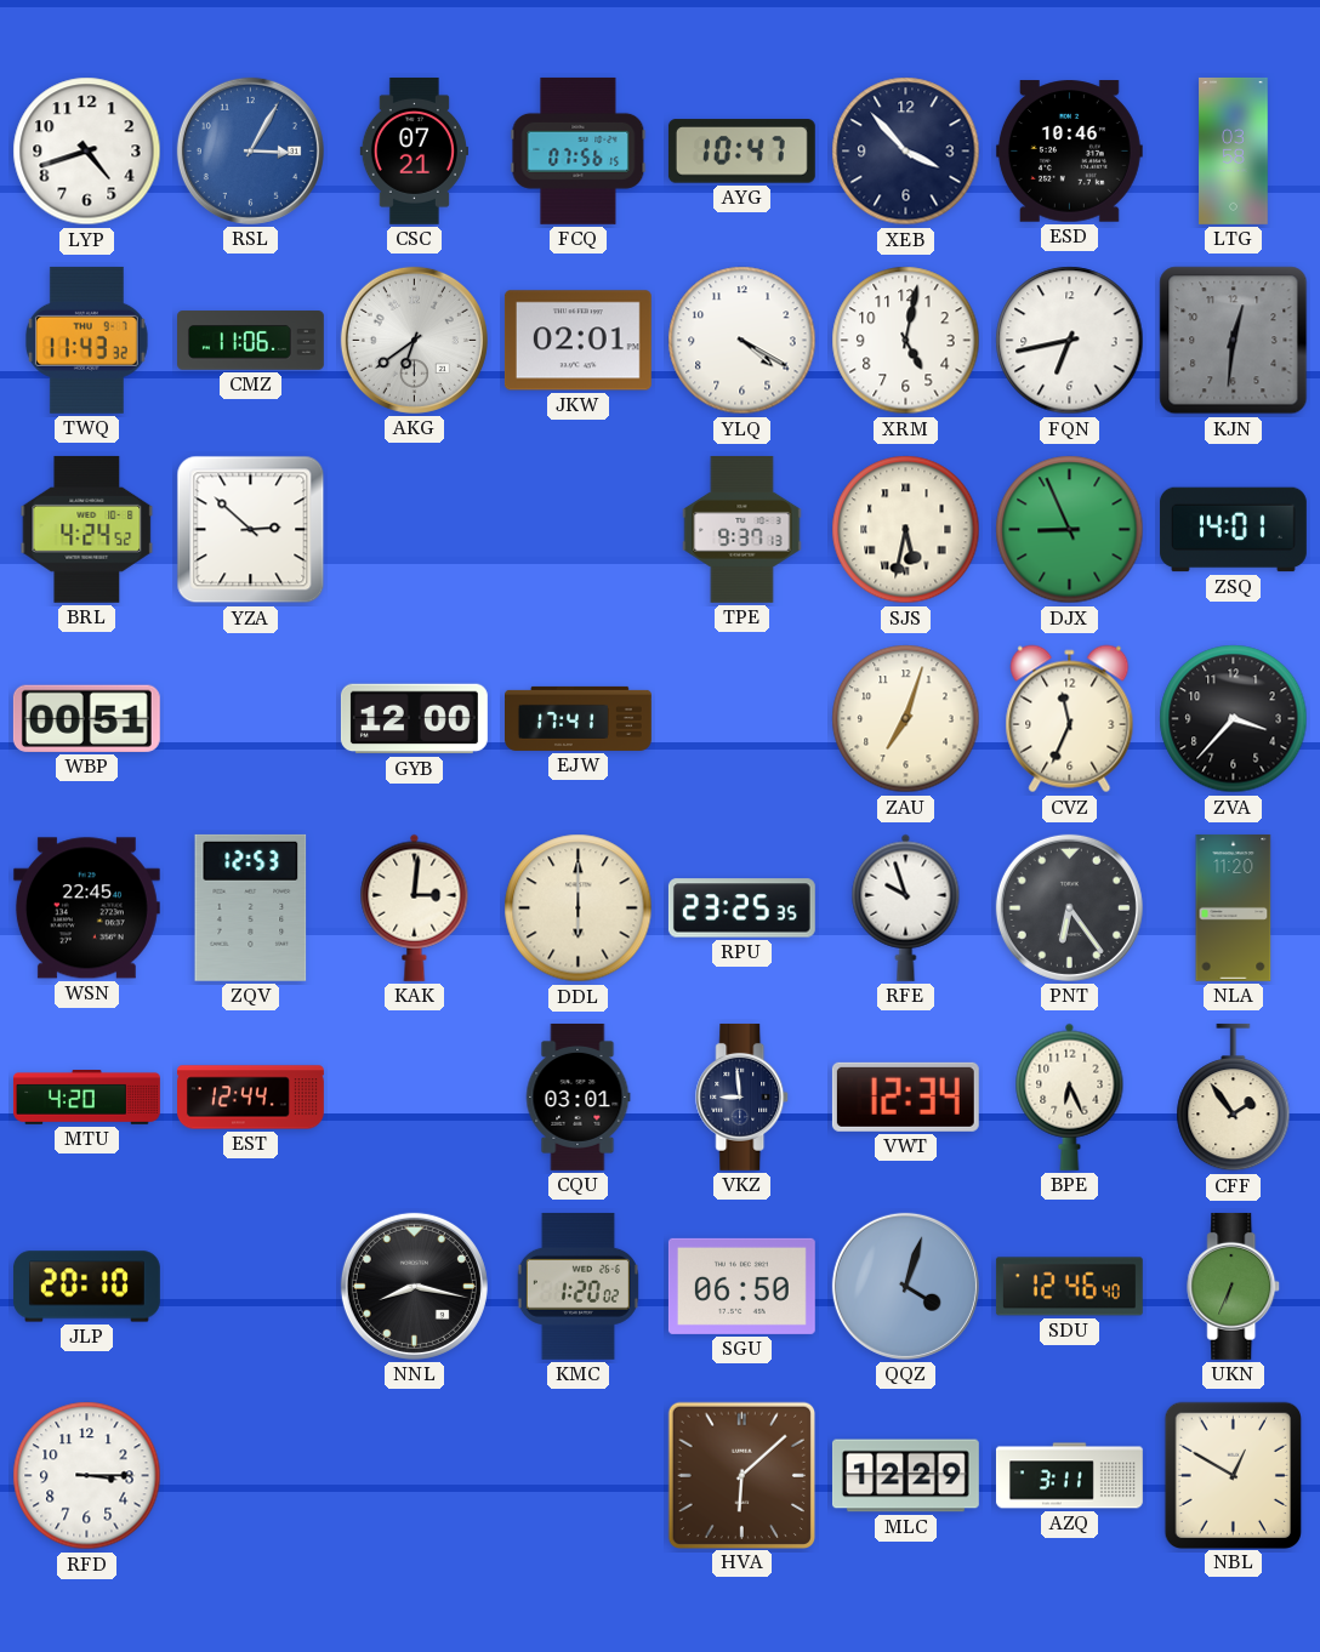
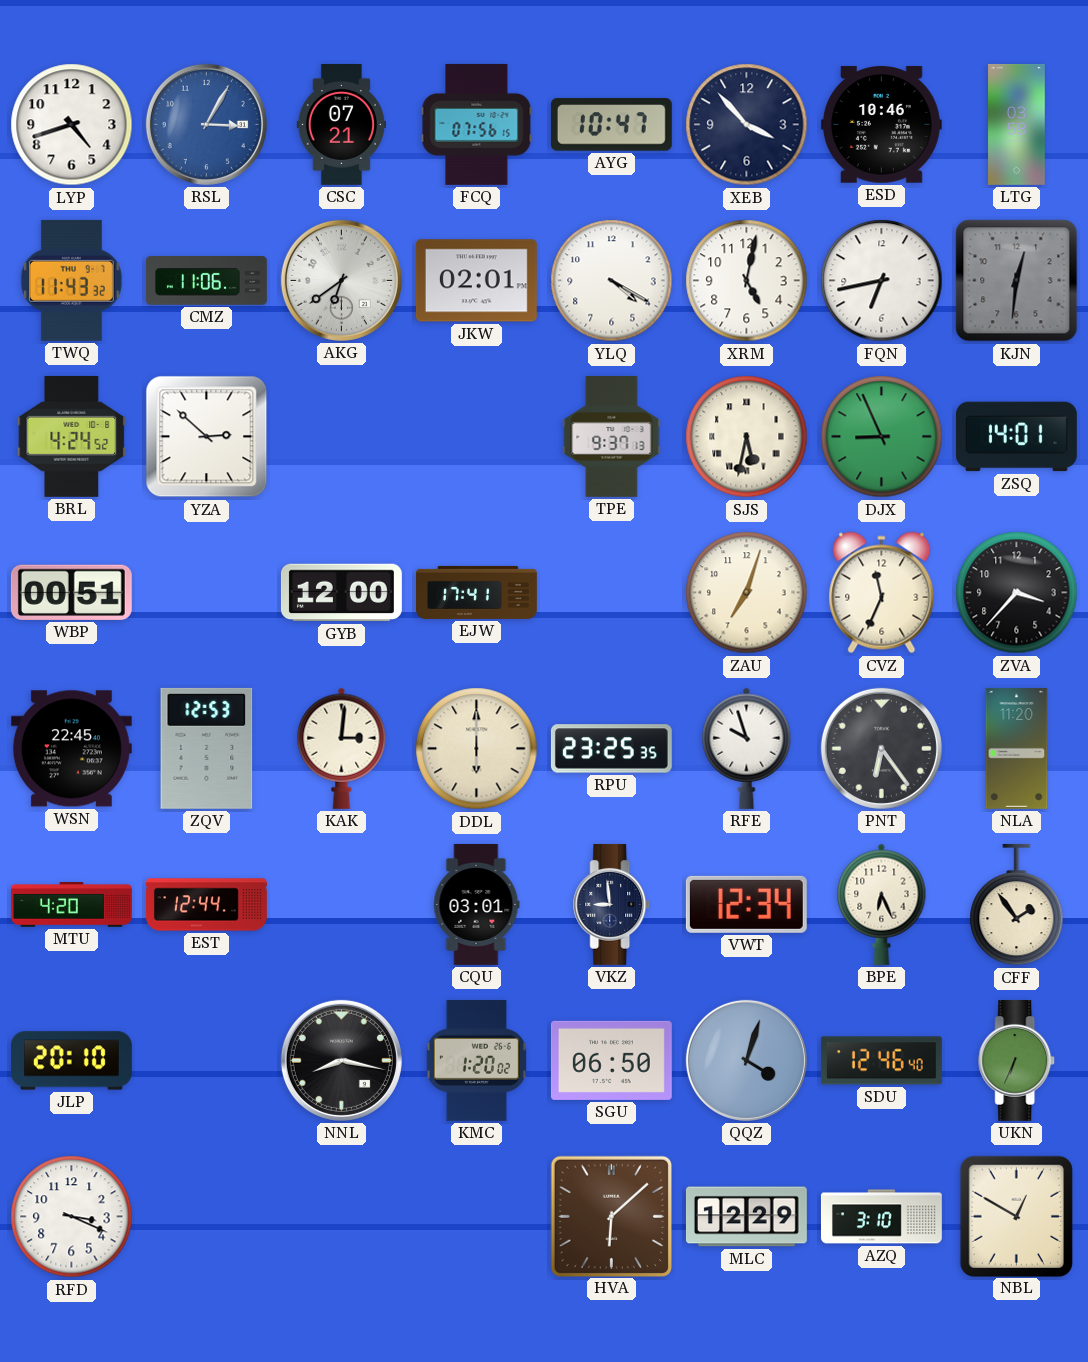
RFD: 3:15 -> 3:19 (72, 1217)
AZQ: 3:11 -> 3:10 (881, 1217)
